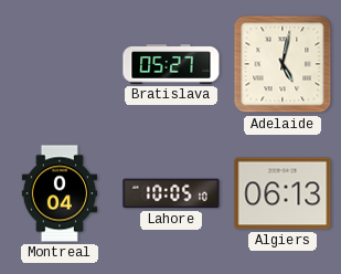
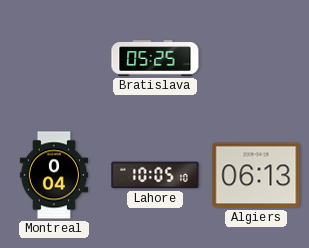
Bratislava: 05:27 -> 05:25 (155, 58)
Adelaide: 5:02 -> none (283, 64)
